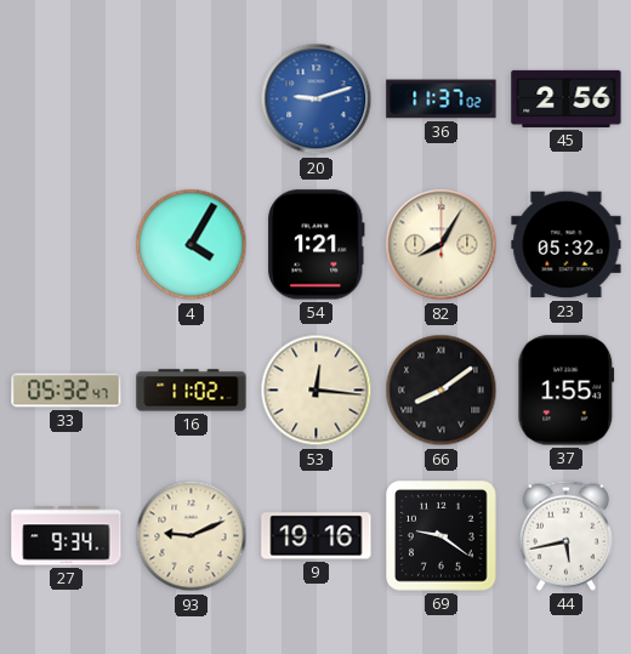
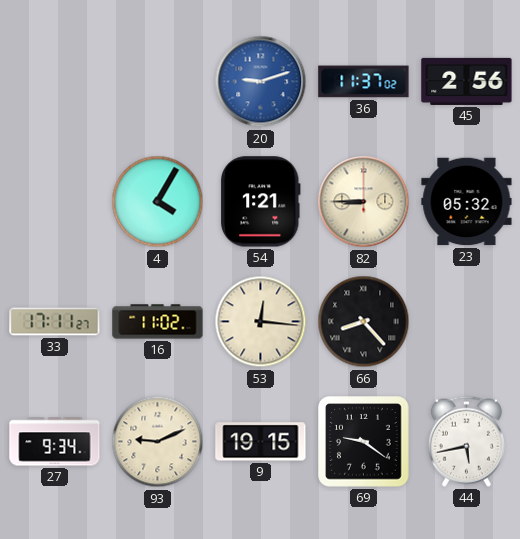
82: 8:05 -> 8:45 (364, 202)
33: 05:32 -> 17:11 (55, 322)
66: 8:09 -> 8:23 (364, 322)
37: 1:55 -> none (567, 391)
9: 19:16 -> 19:15 (261, 442)
